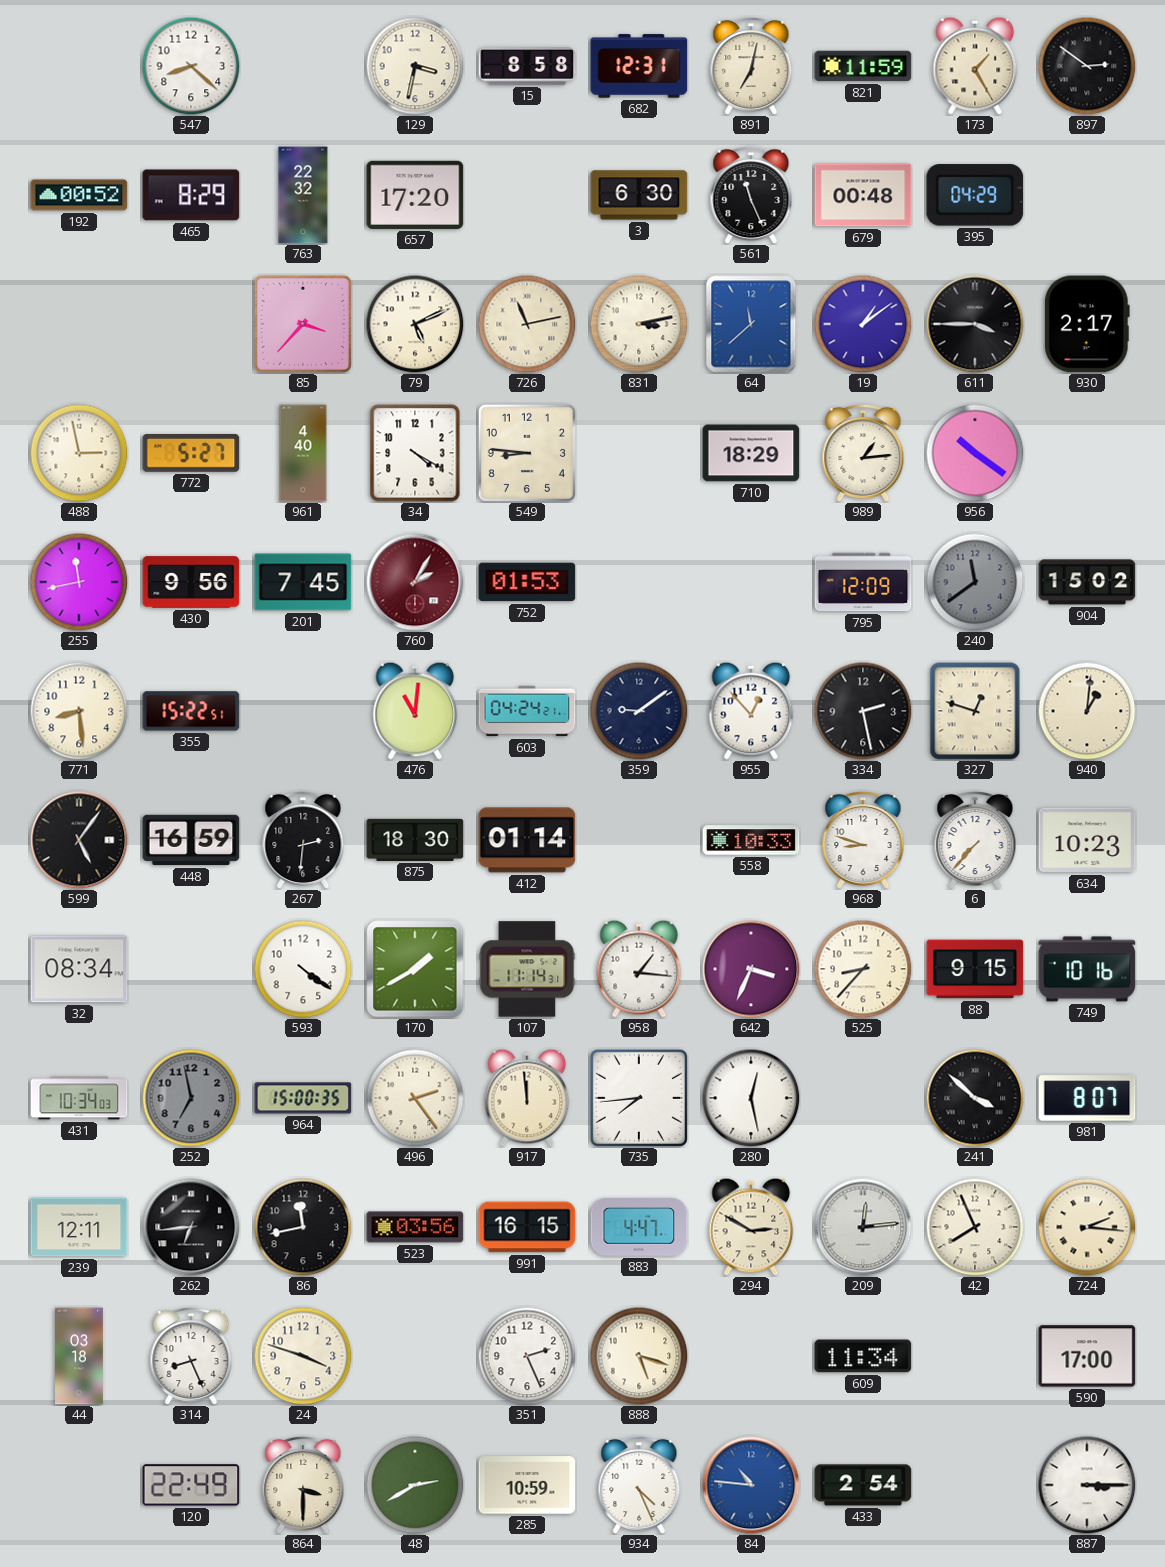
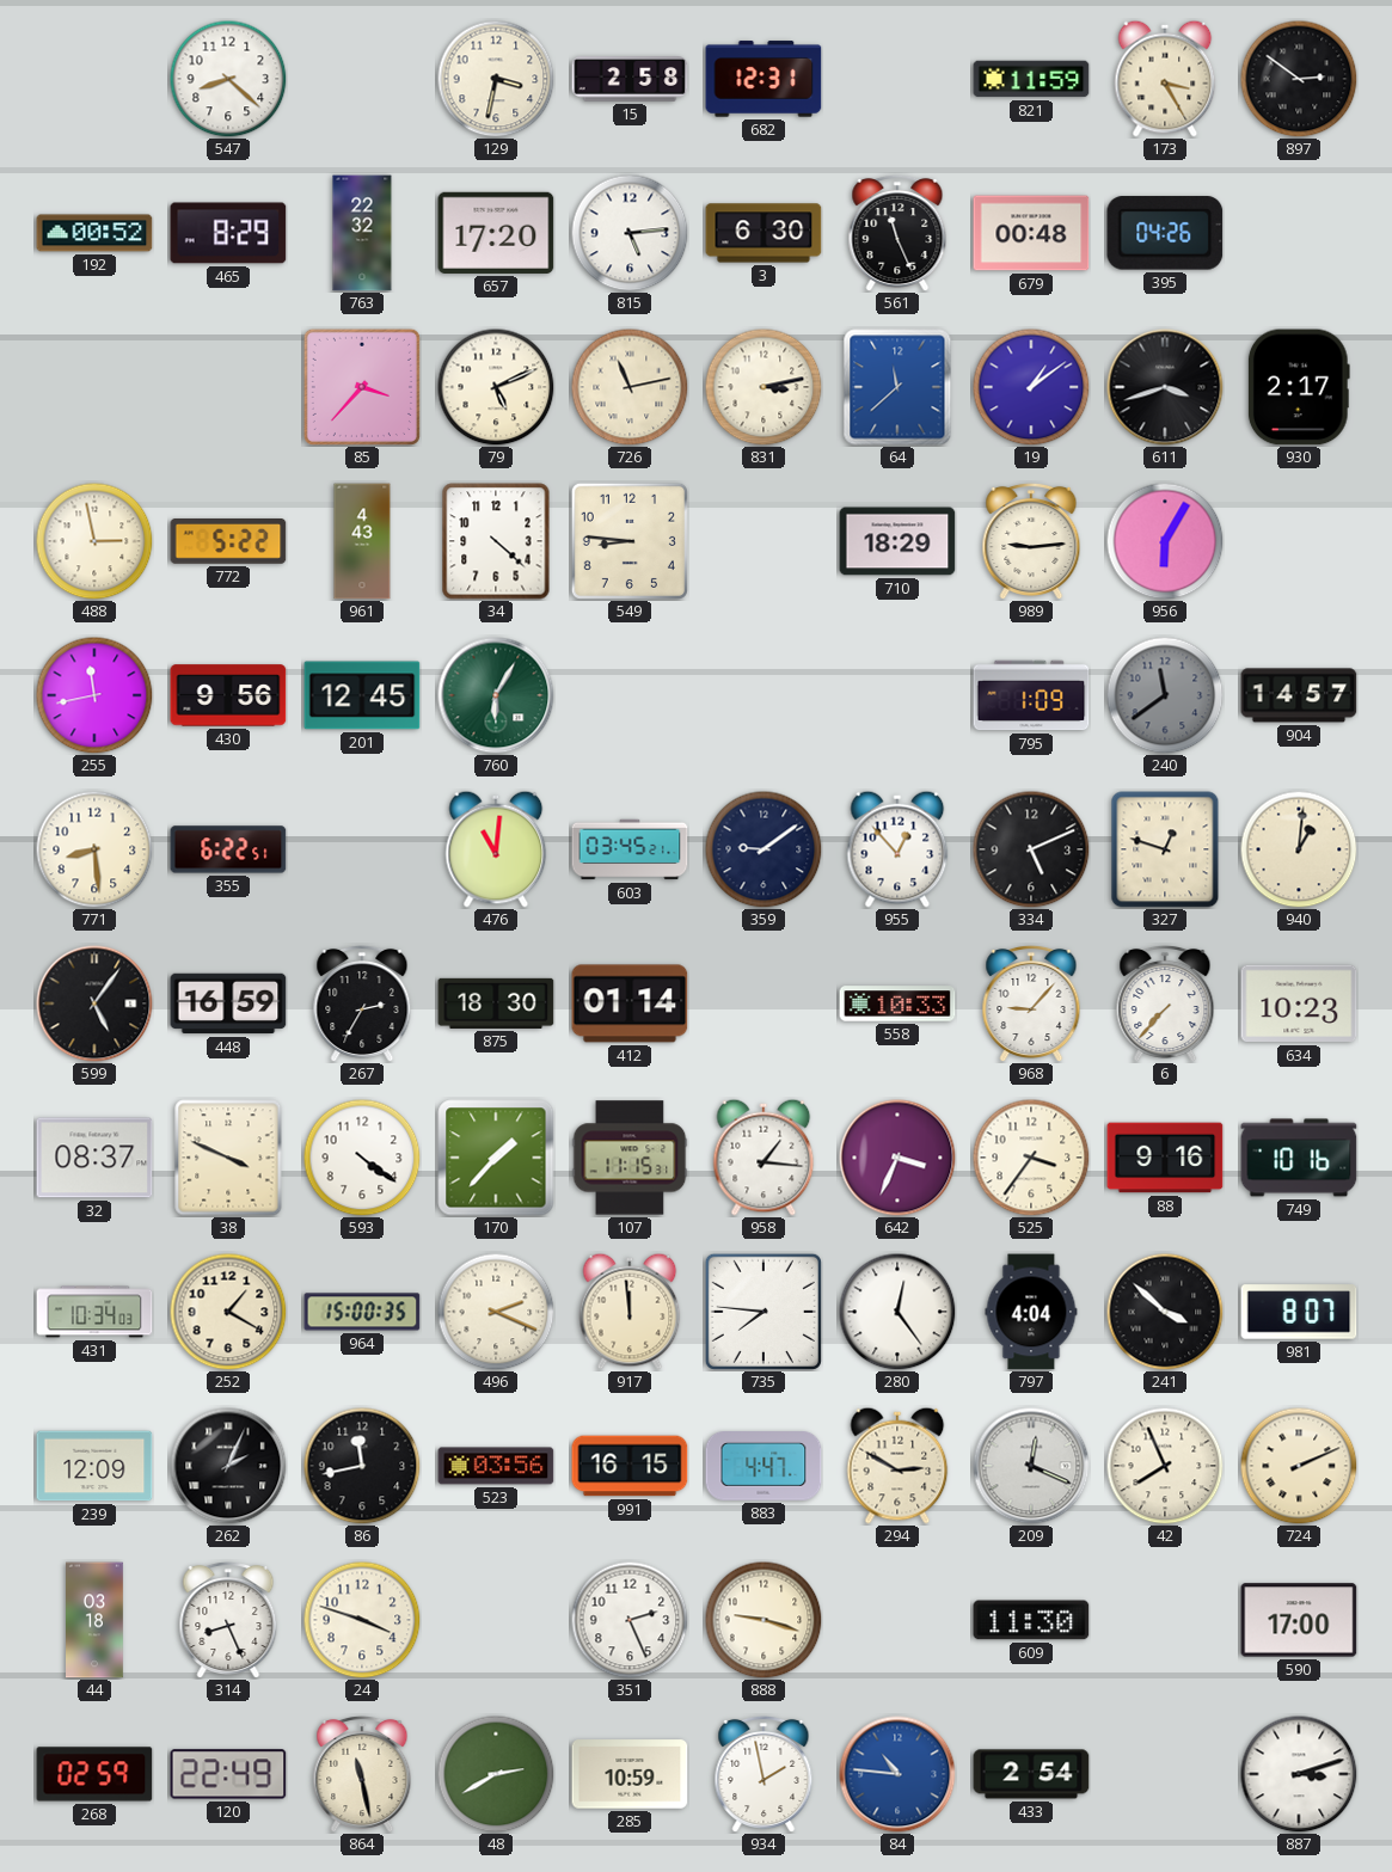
15: 8:58 -> 2:58 (630, 79)
891: 7:02 -> none (751, 65)
173: 1:25 -> 3:25 (1165, 79)
815: none -> 5:14 (630, 233)
395: 04:29 -> 04:26 (1165, 233)
611: 3:45 -> 3:42 (1165, 387)
772: 5:27 -> 5:22 (228, 541)
961: 4:40 -> 4:43 (362, 541)
34: 4:20 -> 4:22 (496, 541)
989: 1:14 -> 9:14 (1031, 540)
956: 10:21 -> 6:05 (1165, 541)
201: 7:45 -> 12:45 (362, 695)
760: 2:05 -> 6:05 (496, 695)
760 dial: burgundy -> green (496, 695)
752: 01:53 -> none (527, 582)
795: 12:09 -> 1:09 (1031, 695)
904: 15:02 -> 14:57 (1299, 695)
355: 15:22 -> 6:22 (228, 849)
603: 04:24 -> 03:45 (630, 849)
334: 2:28 -> 5:11 (1031, 849)
267: 2:31 -> 2:35 (362, 1002)
968: 8:48 -> 9:07 (1031, 1002)
32: 08:34 -> 08:37 (94, 1158)
38: none -> 3:49 (228, 1158)
170: 1:40 -> 1:37 (496, 1158)
107: 11:14 -> 11:15 (630, 1158)
525: 8:37 -> 3:36 (1031, 1158)
88: 9:15 -> 9:16 (1165, 1158)
252: 6:58 -> 1:20 (228, 1312)
252 dial: grey -> cream (228, 1312)
496: 2:24 -> 2:19 (496, 1312)
735: 7:44 -> 7:46 (764, 1312)
280: 12:28 -> 12:24 (897, 1312)
797: none -> 4:04 (1031, 1312)
239: 12:11 -> 12:09 (94, 1466)
262: 6:44 -> 2:04 (228, 1466)
209: 12:14 -> 12:19 (1031, 1466)
724: 2:16 -> 2:11 (1299, 1466)
888: 5:18 -> 9:18 (764, 1620)
609: 11:34 -> 11:30 (1031, 1620)
268: none -> 02:59 (94, 1774)
864: 3:30 -> 11:28 (362, 1773)
934: 4:26 -> 1:58 (764, 1773)
887: 3:15 -> 3:12 (1299, 1774)
